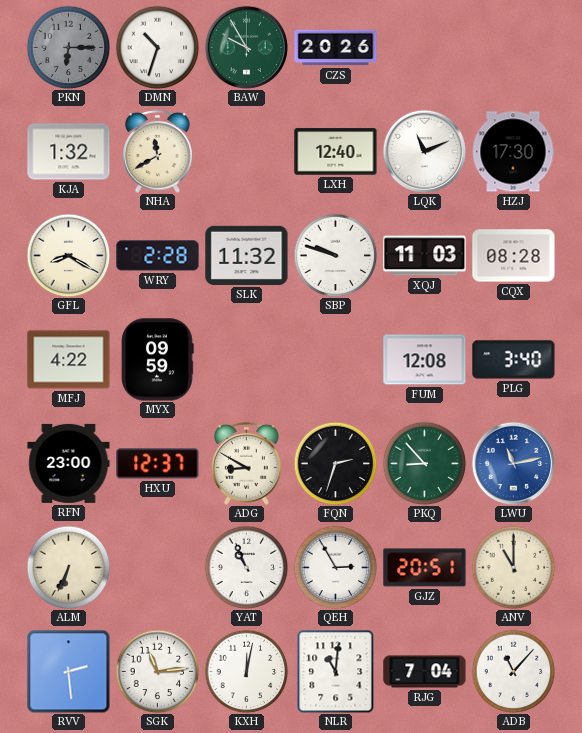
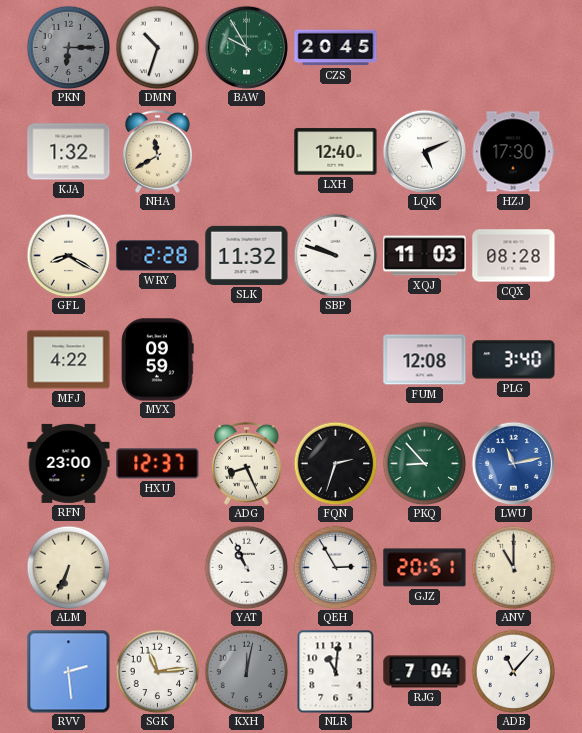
CZS: 20:26 -> 20:45 (336, 48)
LQK: 11:11 -> 5:11 (424, 151)
ADG: 8:50 -> 8:26 (247, 463)
KXH dial: white -> grey (246, 671)
